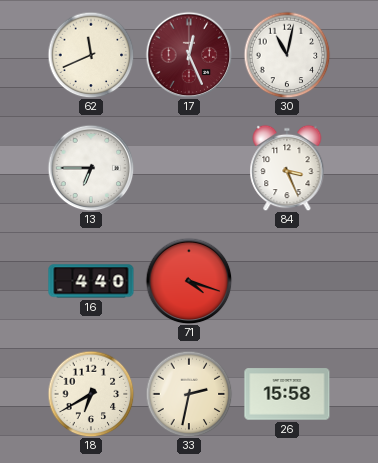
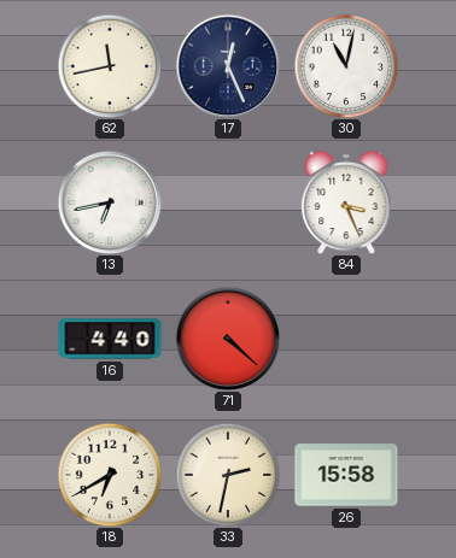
62: 11:41 -> 11:43 (110, 66)
17 dial: burgundy -> navy (228, 66)
13: 6:45 -> 6:43 (110, 202)
71: 4:18 -> 4:22 (228, 339)
